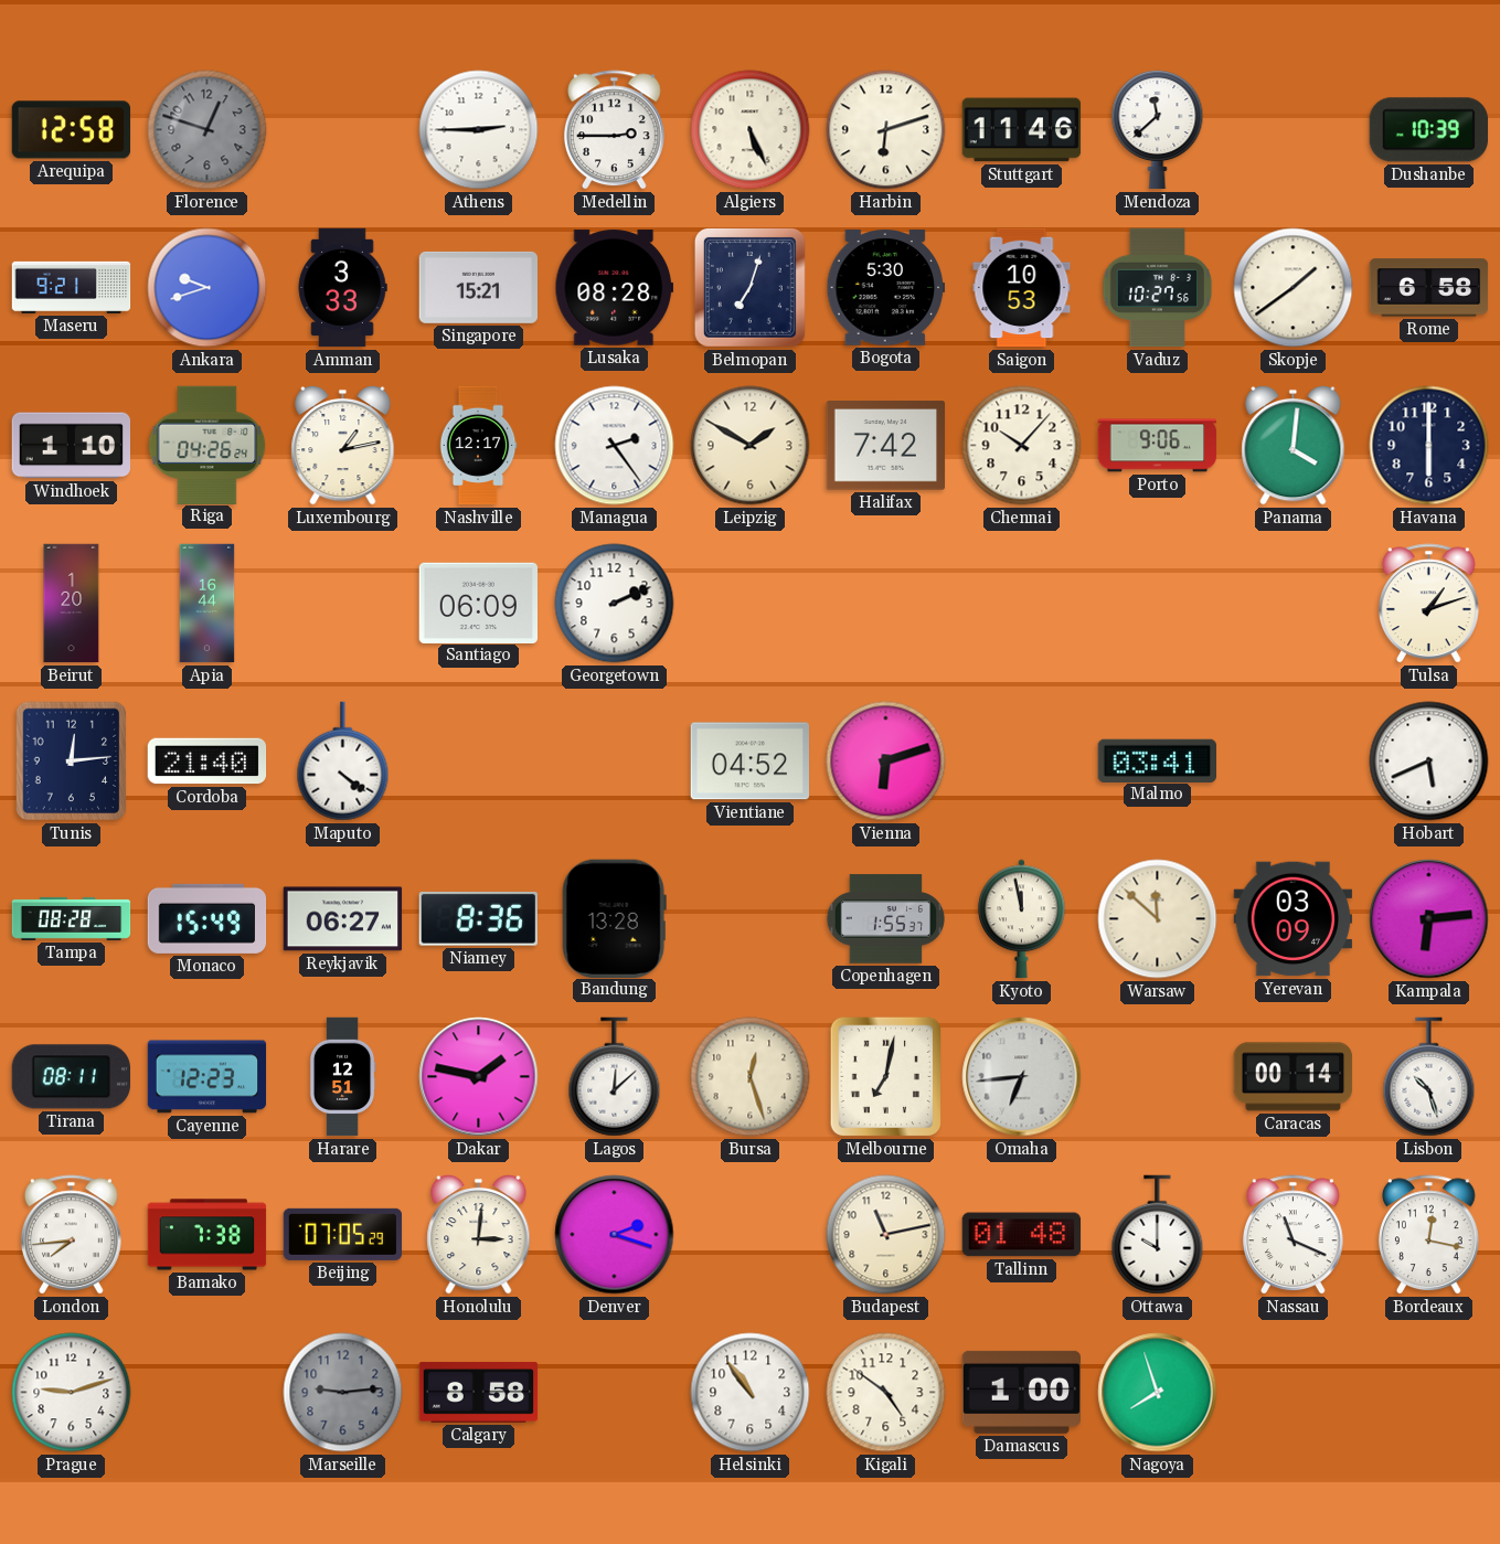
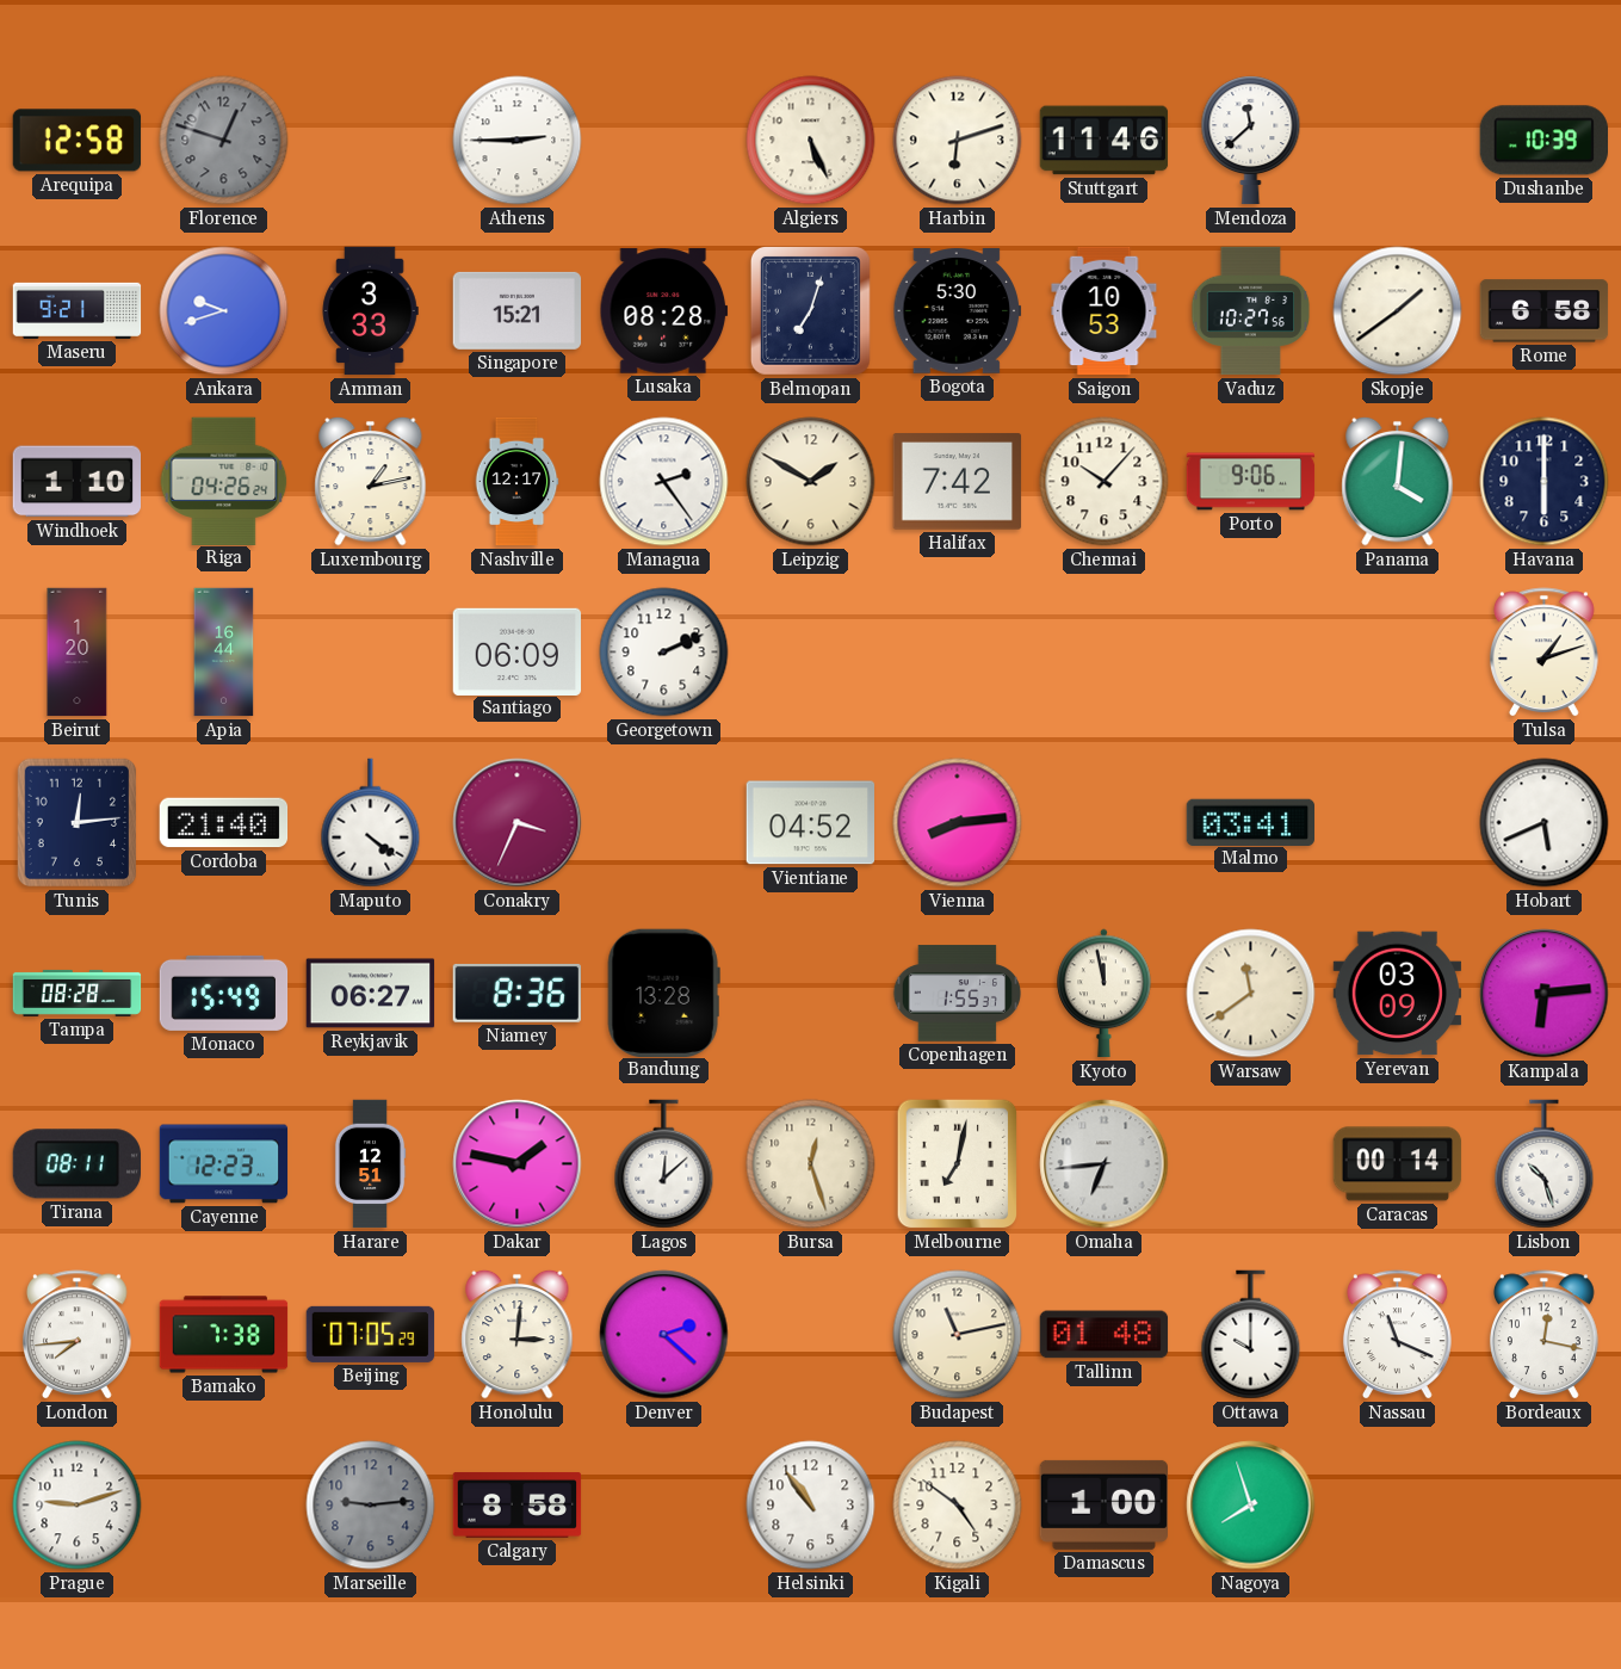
Medellin: 2:45 -> none (615, 130)
Conakry: none -> 3:34 (518, 823)
Vienna: 6:12 -> 8:14 (958, 823)
Warsaw: 11:52 -> 11:39 (1251, 994)
Denver: 2:18 -> 2:22 (664, 1335)
